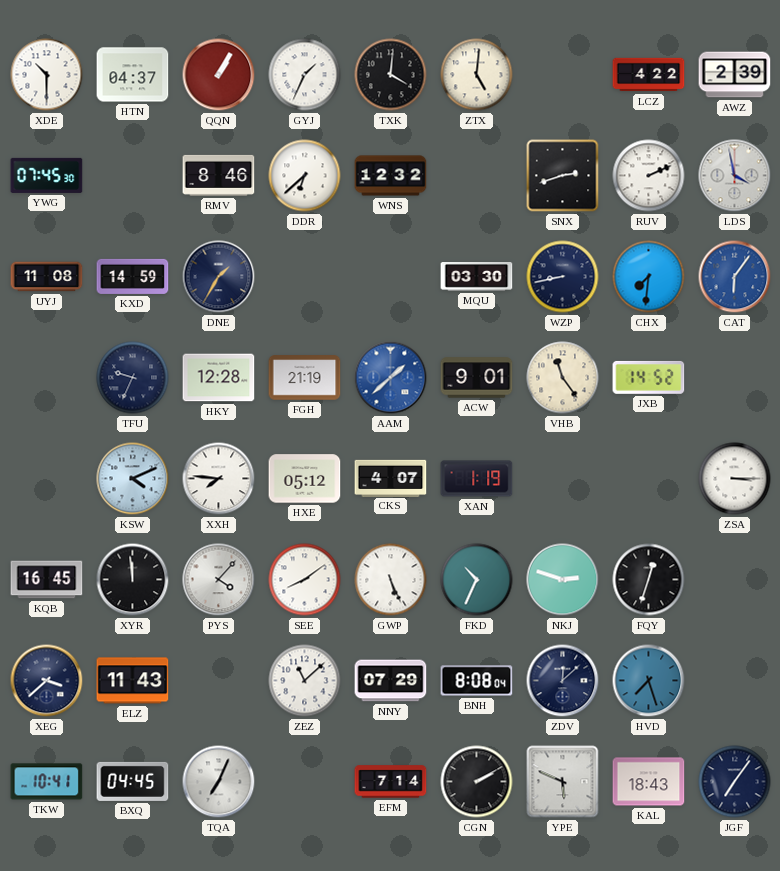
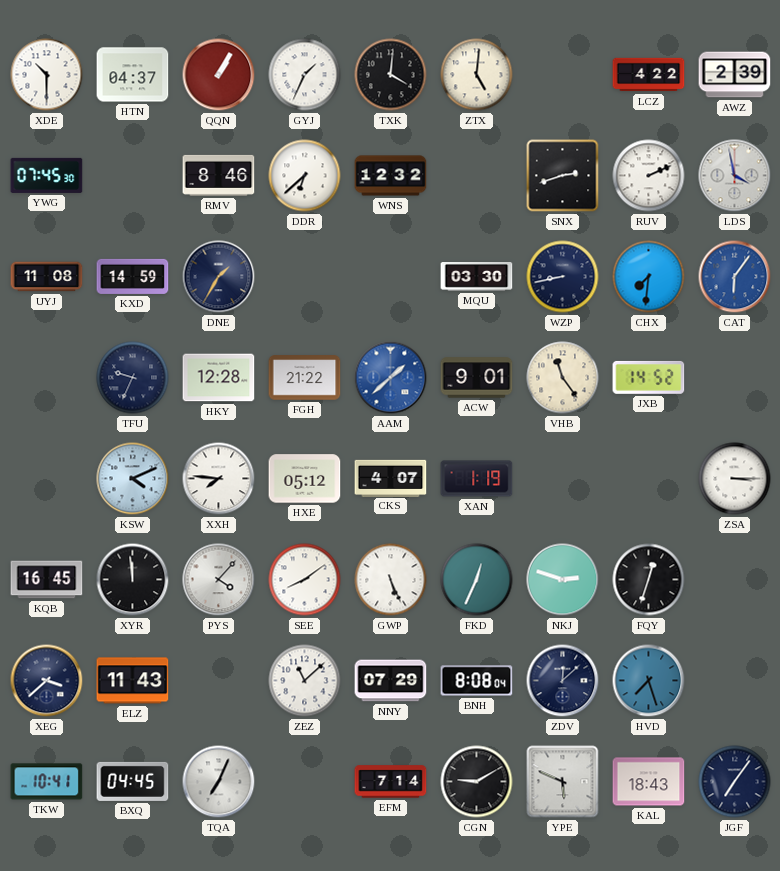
FGH: 21:19 -> 21:22 (305, 378)
FKD: 10:34 -> 12:34 (477, 580)
CGN: 2:10 -> 9:10 (477, 782)
